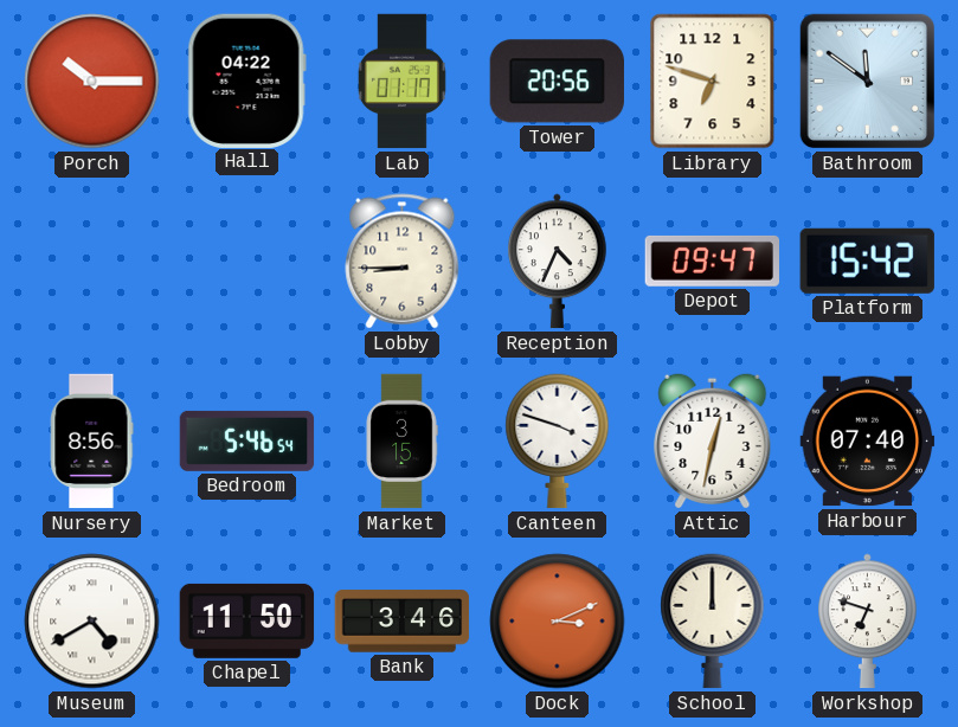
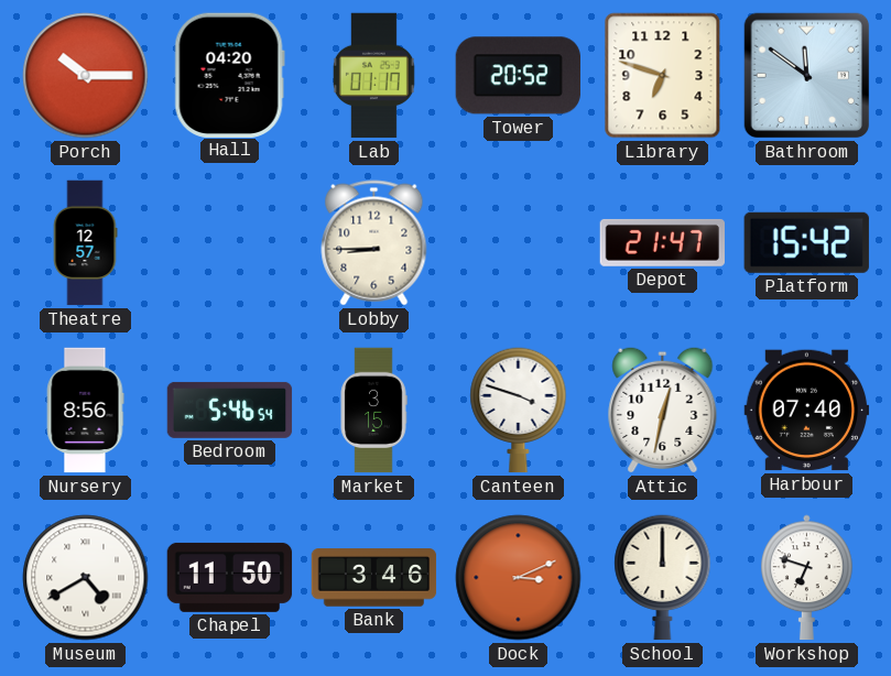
Hall: 04:22 -> 04:20 (229, 75)
Tower: 20:56 -> 20:52 (518, 76)
Theatre: none -> 12:57 (85, 243)
Reception: 4:34 -> none (558, 262)
Depot: 09:47 -> 21:47 (662, 242)
